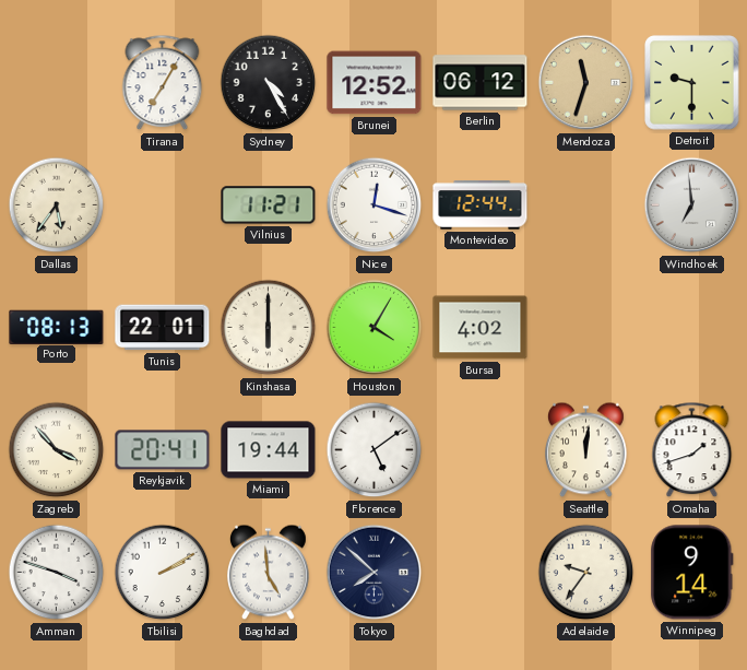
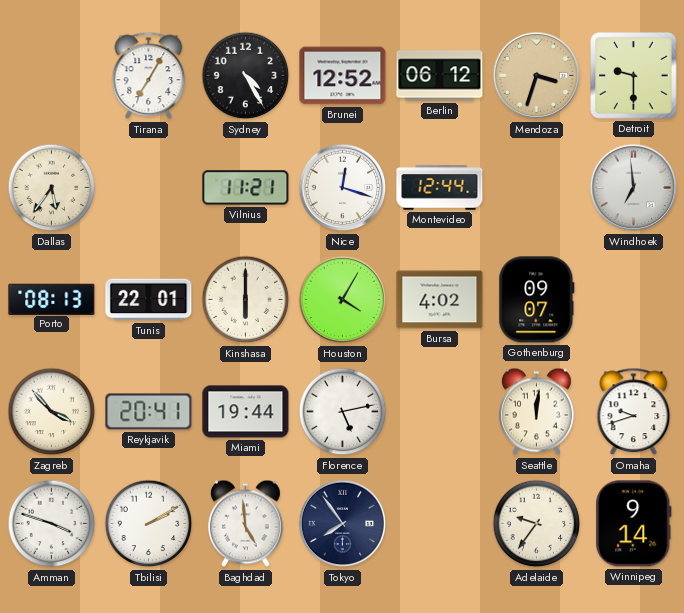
Mendoza: 11:33 -> 3:33 (537, 76)
Gothenburg: none -> 09:07 (537, 300)
Florence: 5:09 -> 5:13 (343, 412)
Omaha: 1:42 -> 9:42 (634, 412)
Tokyo: 7:52 -> 7:54 (343, 524)
